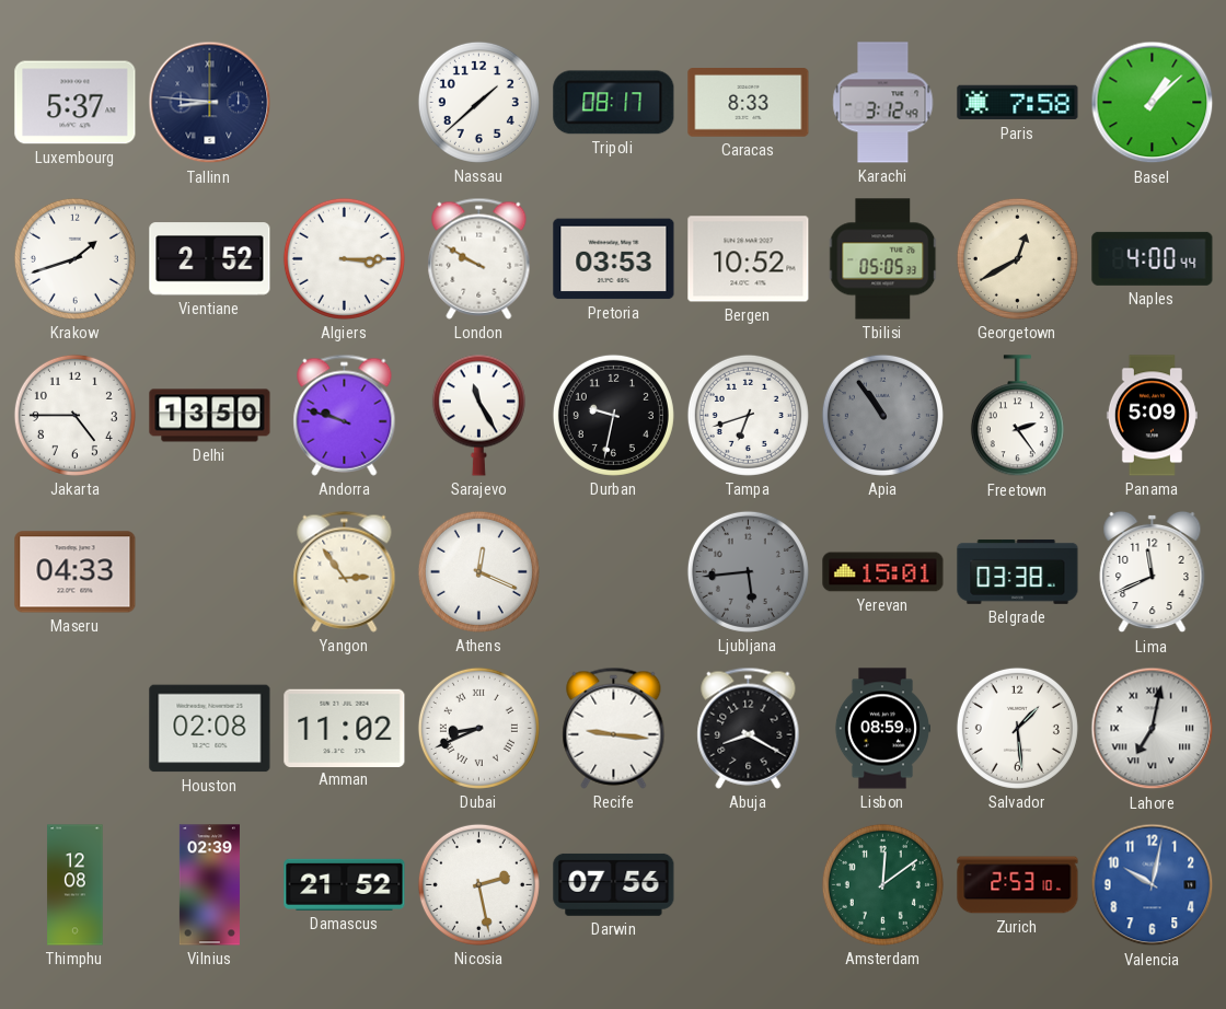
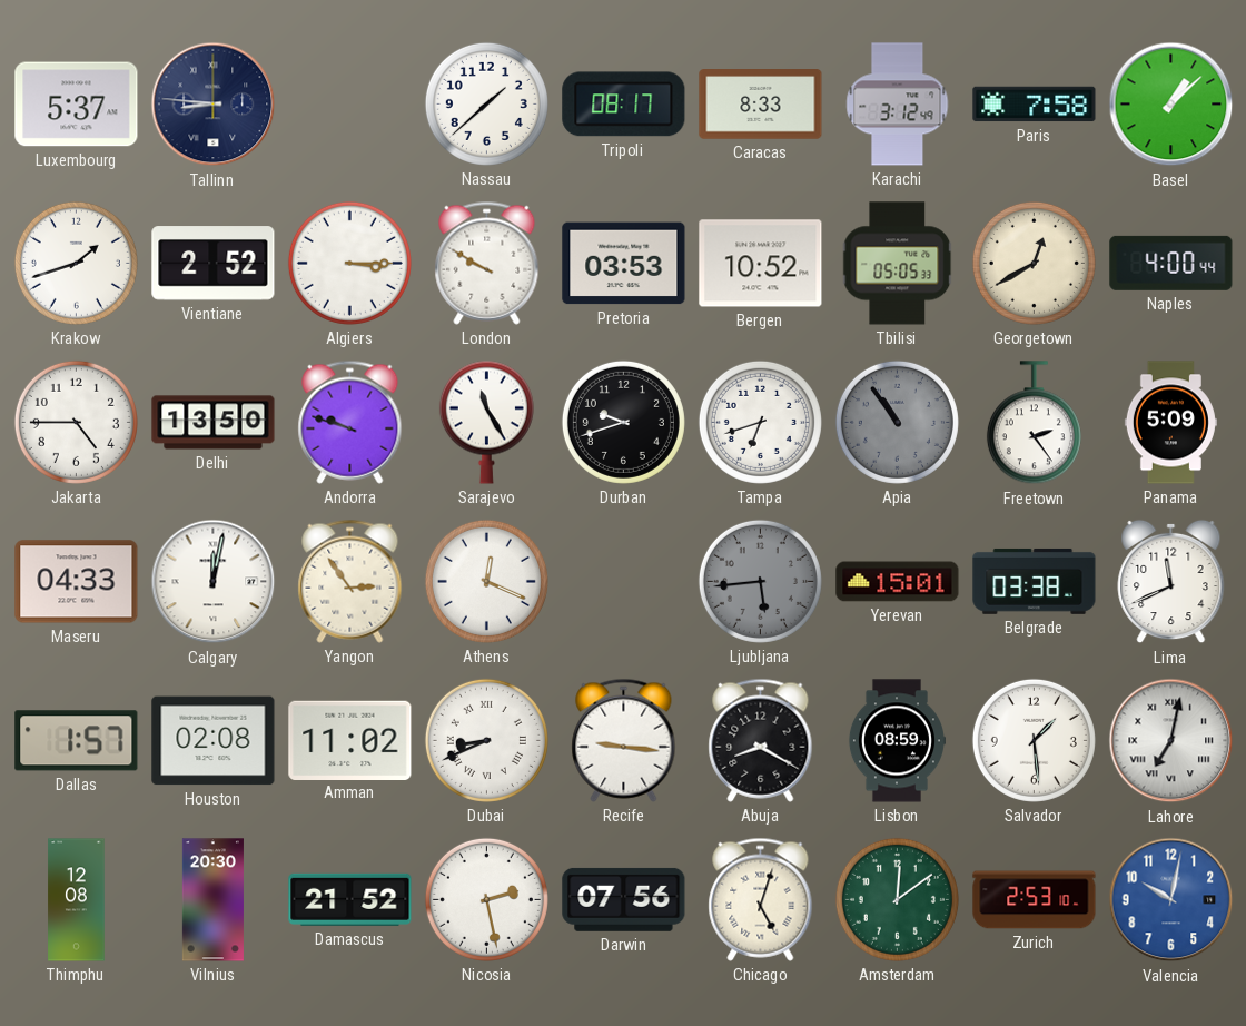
Durban: 9:32 -> 9:42 (623, 422)
Calgary: none -> 12:02 (214, 582)
Dallas: none -> 1:57 (77, 741)
Vilnius: 02:39 -> 20:30 (212, 900)
Chicago: none -> 5:03 (761, 899)
